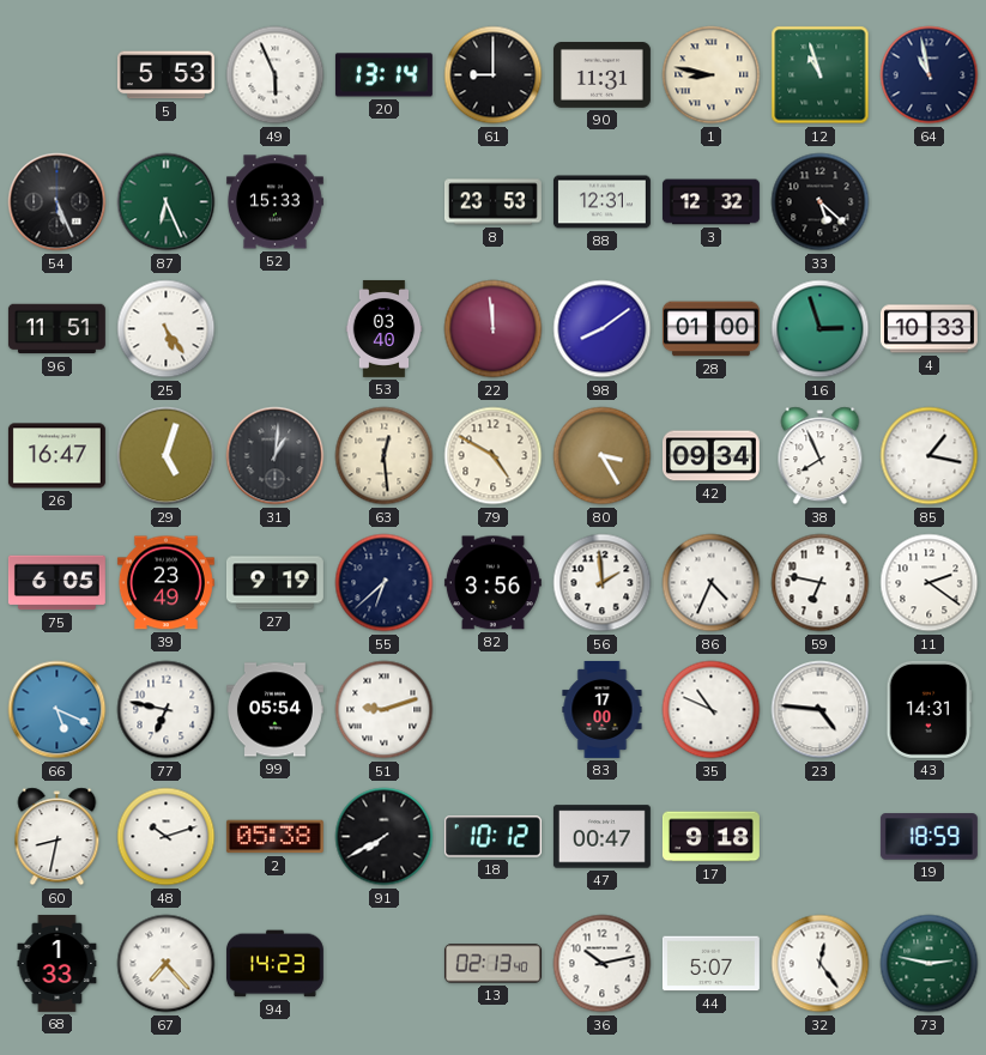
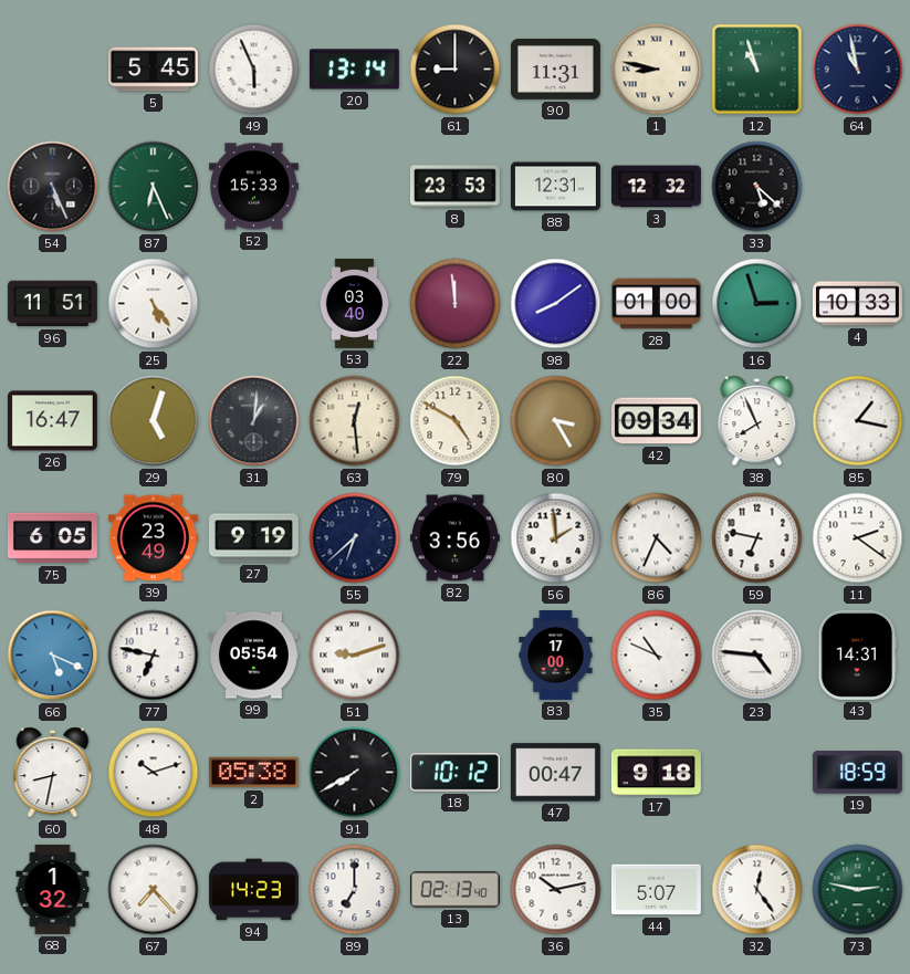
5: 5:53 -> 5:45 (153, 70)
68: 1:33 -> 1:32 (53, 889)
89: none -> 7:00 (355, 890)
